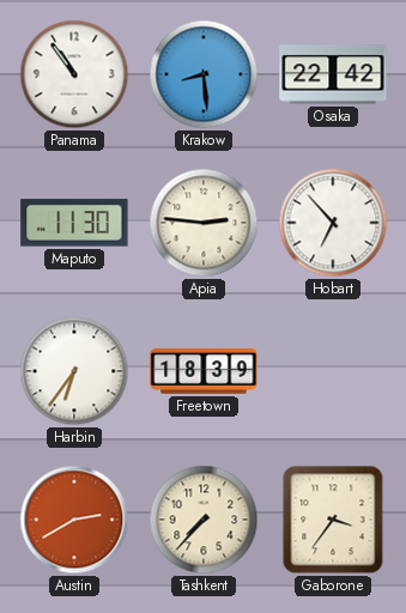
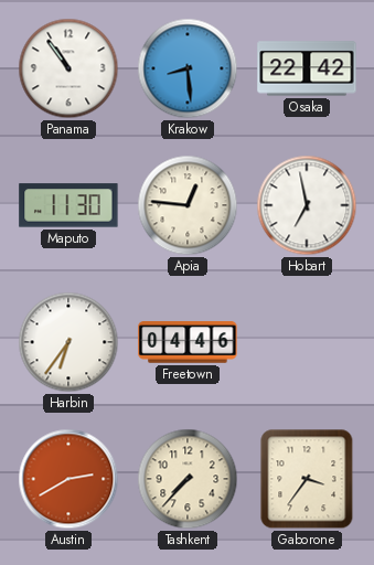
Apia: 2:46 -> 12:46 (188, 205)
Hobart: 6:53 -> 6:58 (307, 205)
Freetown: 18:39 -> 04:46 (188, 342)
